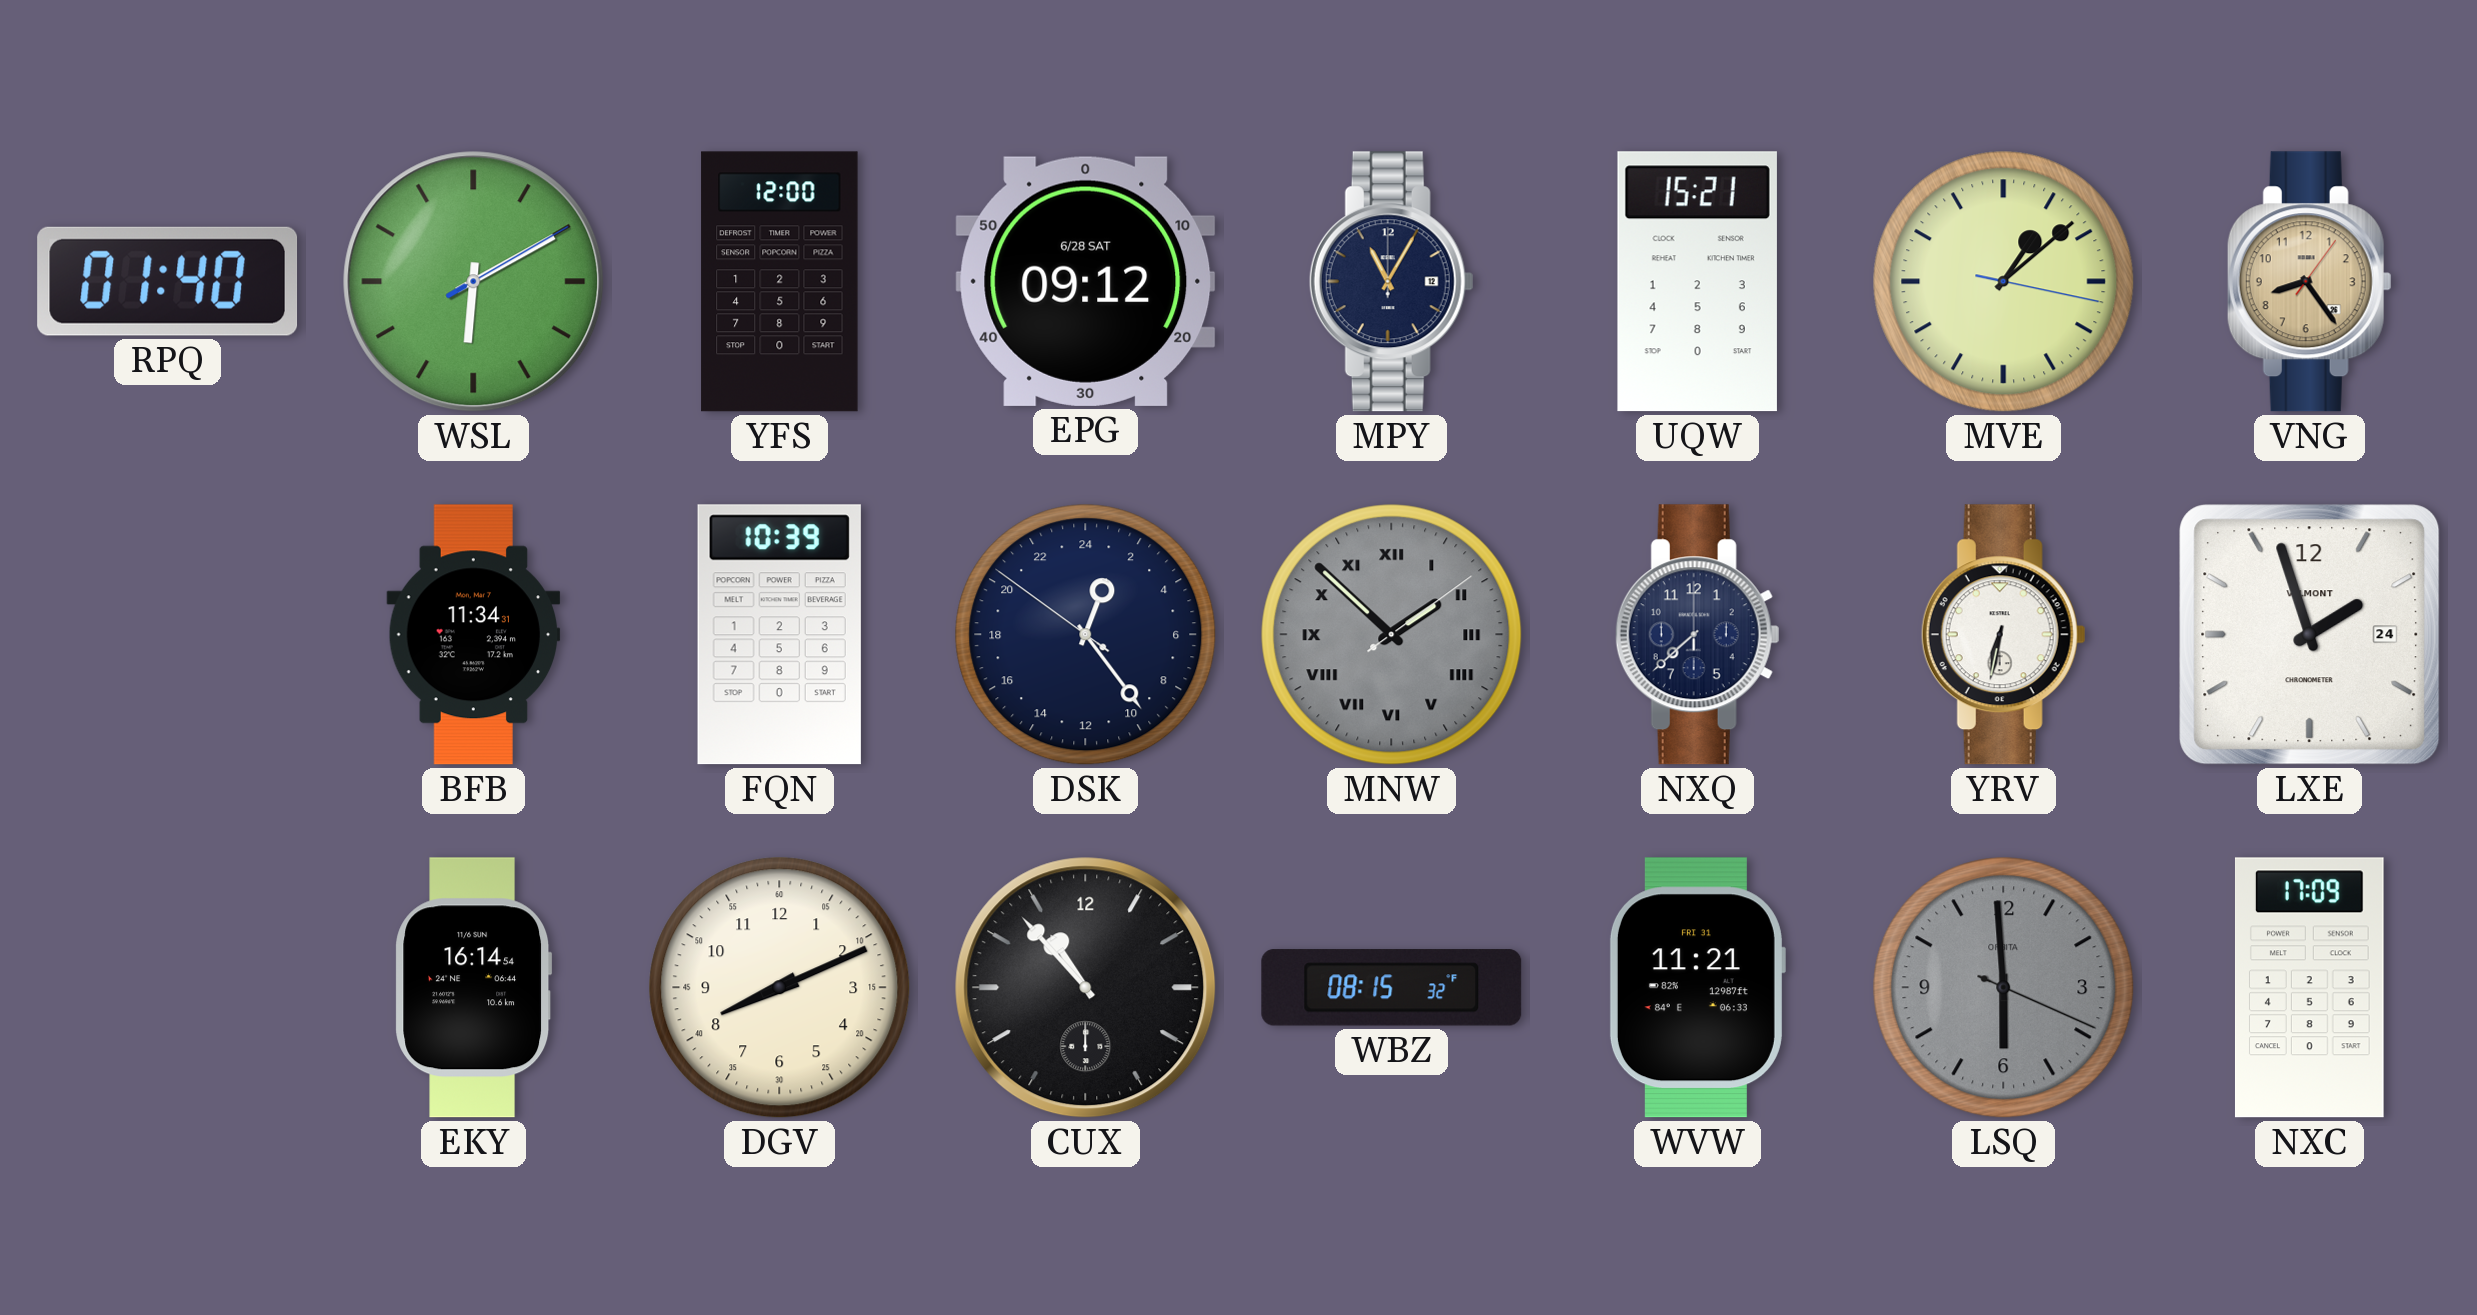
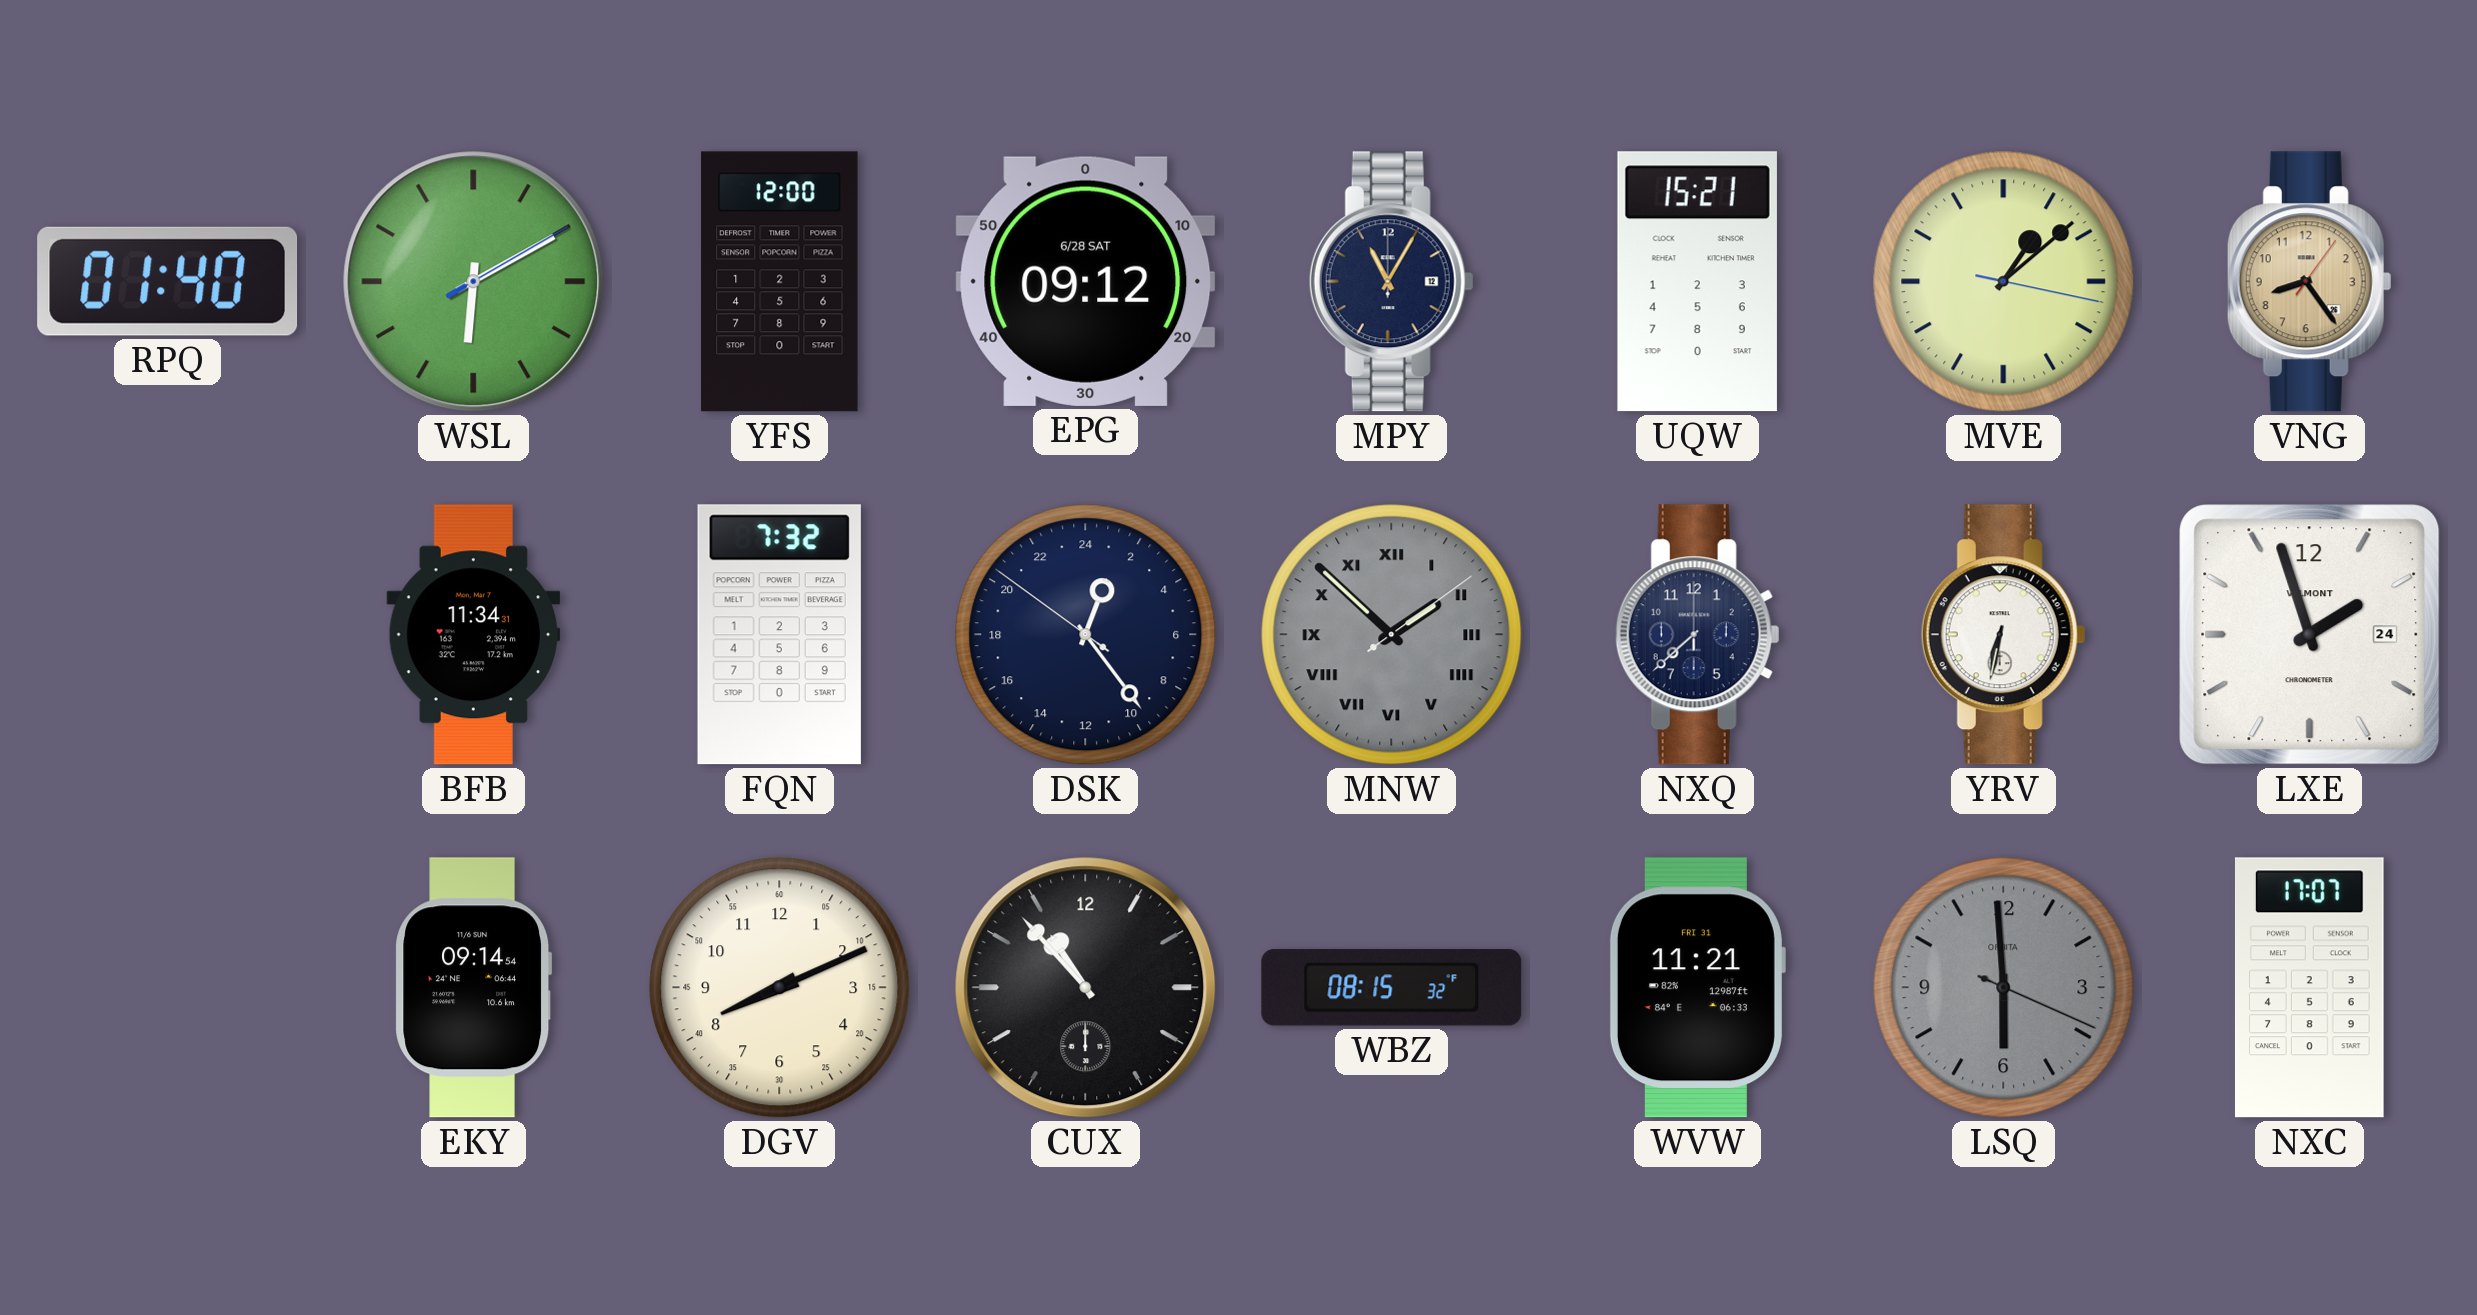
FQN: 10:39 -> 7:32 (779, 635)
EKY: 16:14 -> 09:14 (474, 988)
NXC: 17:09 -> 17:07 (2309, 988)
